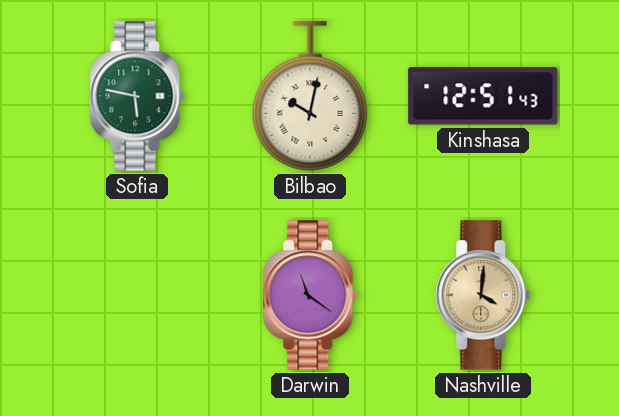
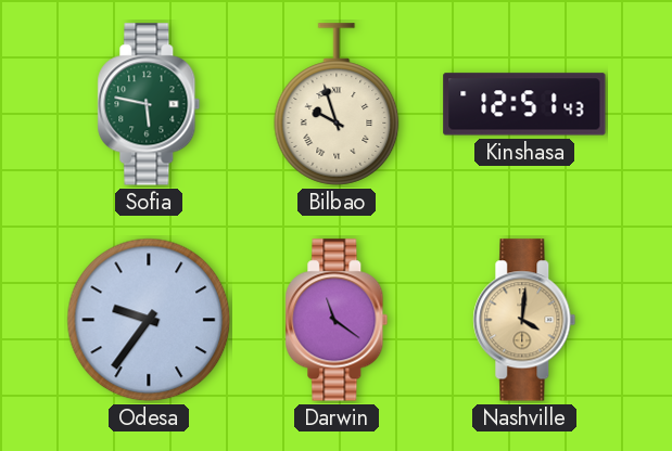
Bilbao: 10:02 -> 9:57 (337, 104)
Odesa: none -> 9:36 (149, 320)
